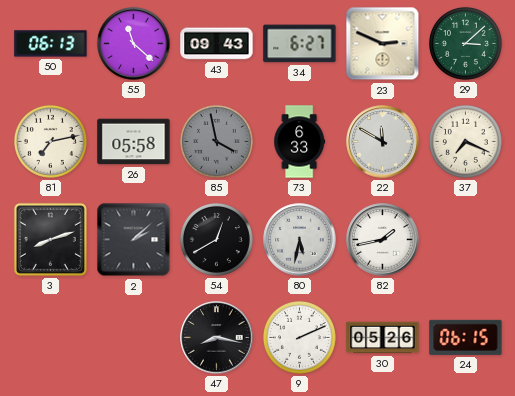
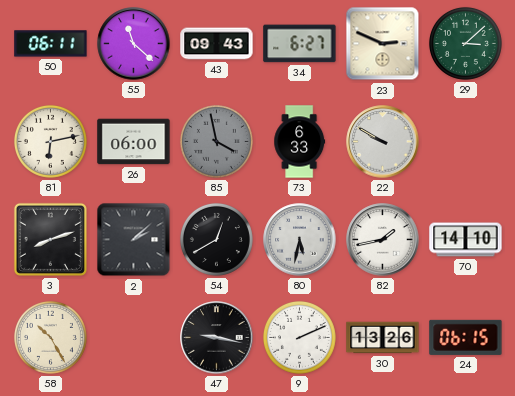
50: 06:13 -> 06:11 (51, 44)
81: 7:13 -> 6:13 (50, 141)
26: 05:58 -> 06:00 (134, 142)
22: 11:50 -> 9:50 (383, 142)
37: 7:19 -> none (465, 141)
70: none -> 14:10 (466, 240)
58: none -> 10:25 (50, 337)
47: 8:17 -> 9:17 (217, 338)
30: 05:26 -> 13:26 (383, 338)
